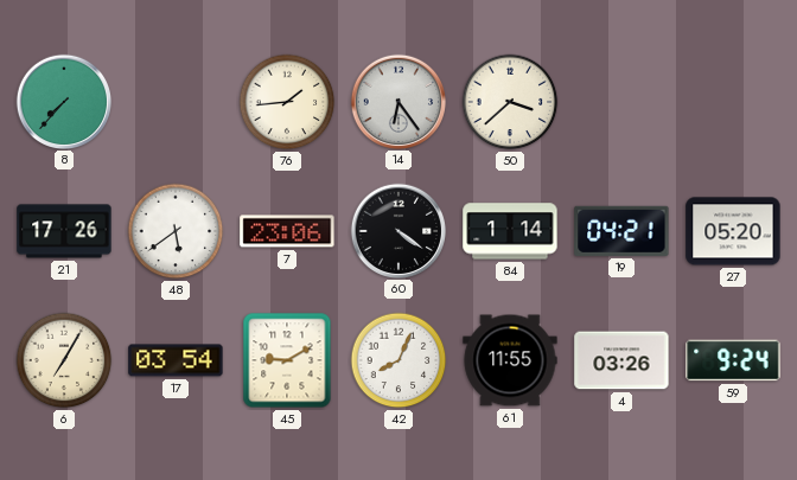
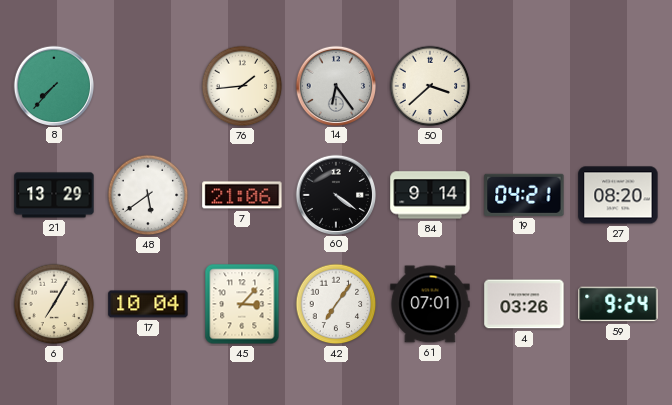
21: 17:26 -> 13:29 (54, 195)
7: 23:06 -> 21:06 (242, 195)
84: 1:14 -> 9:14 (430, 195)
27: 05:20 -> 08:20 (618, 195)
17: 03:54 -> 10:04 (148, 304)
45: 9:10 -> 3:07 (242, 304)
42: 8:04 -> 7:06 (336, 304)
61: 11:55 -> 07:01 (430, 304)
